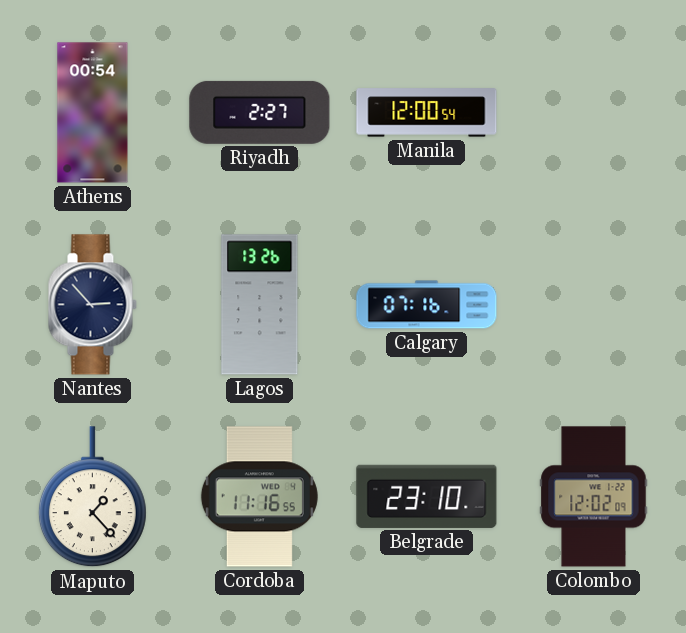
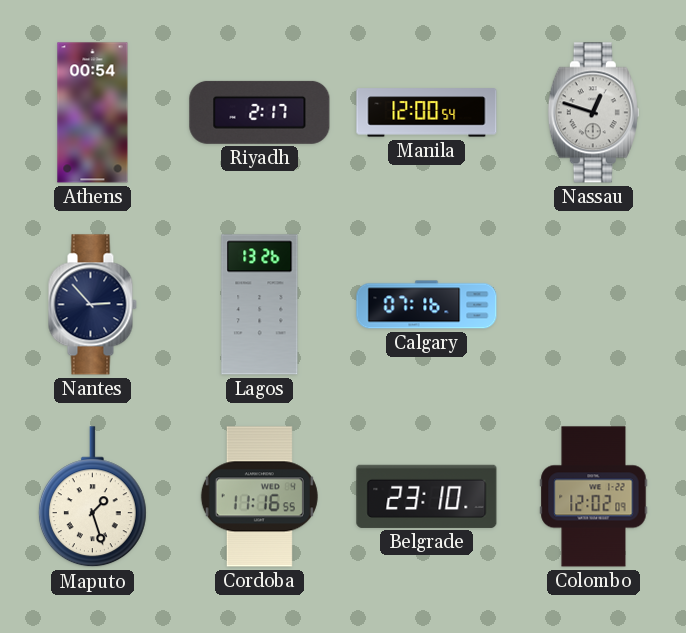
Riyadh: 2:27 -> 2:17 (260, 112)
Nassau: none -> 12:48 (593, 113)
Maputo: 1:23 -> 1:27 (92, 497)
